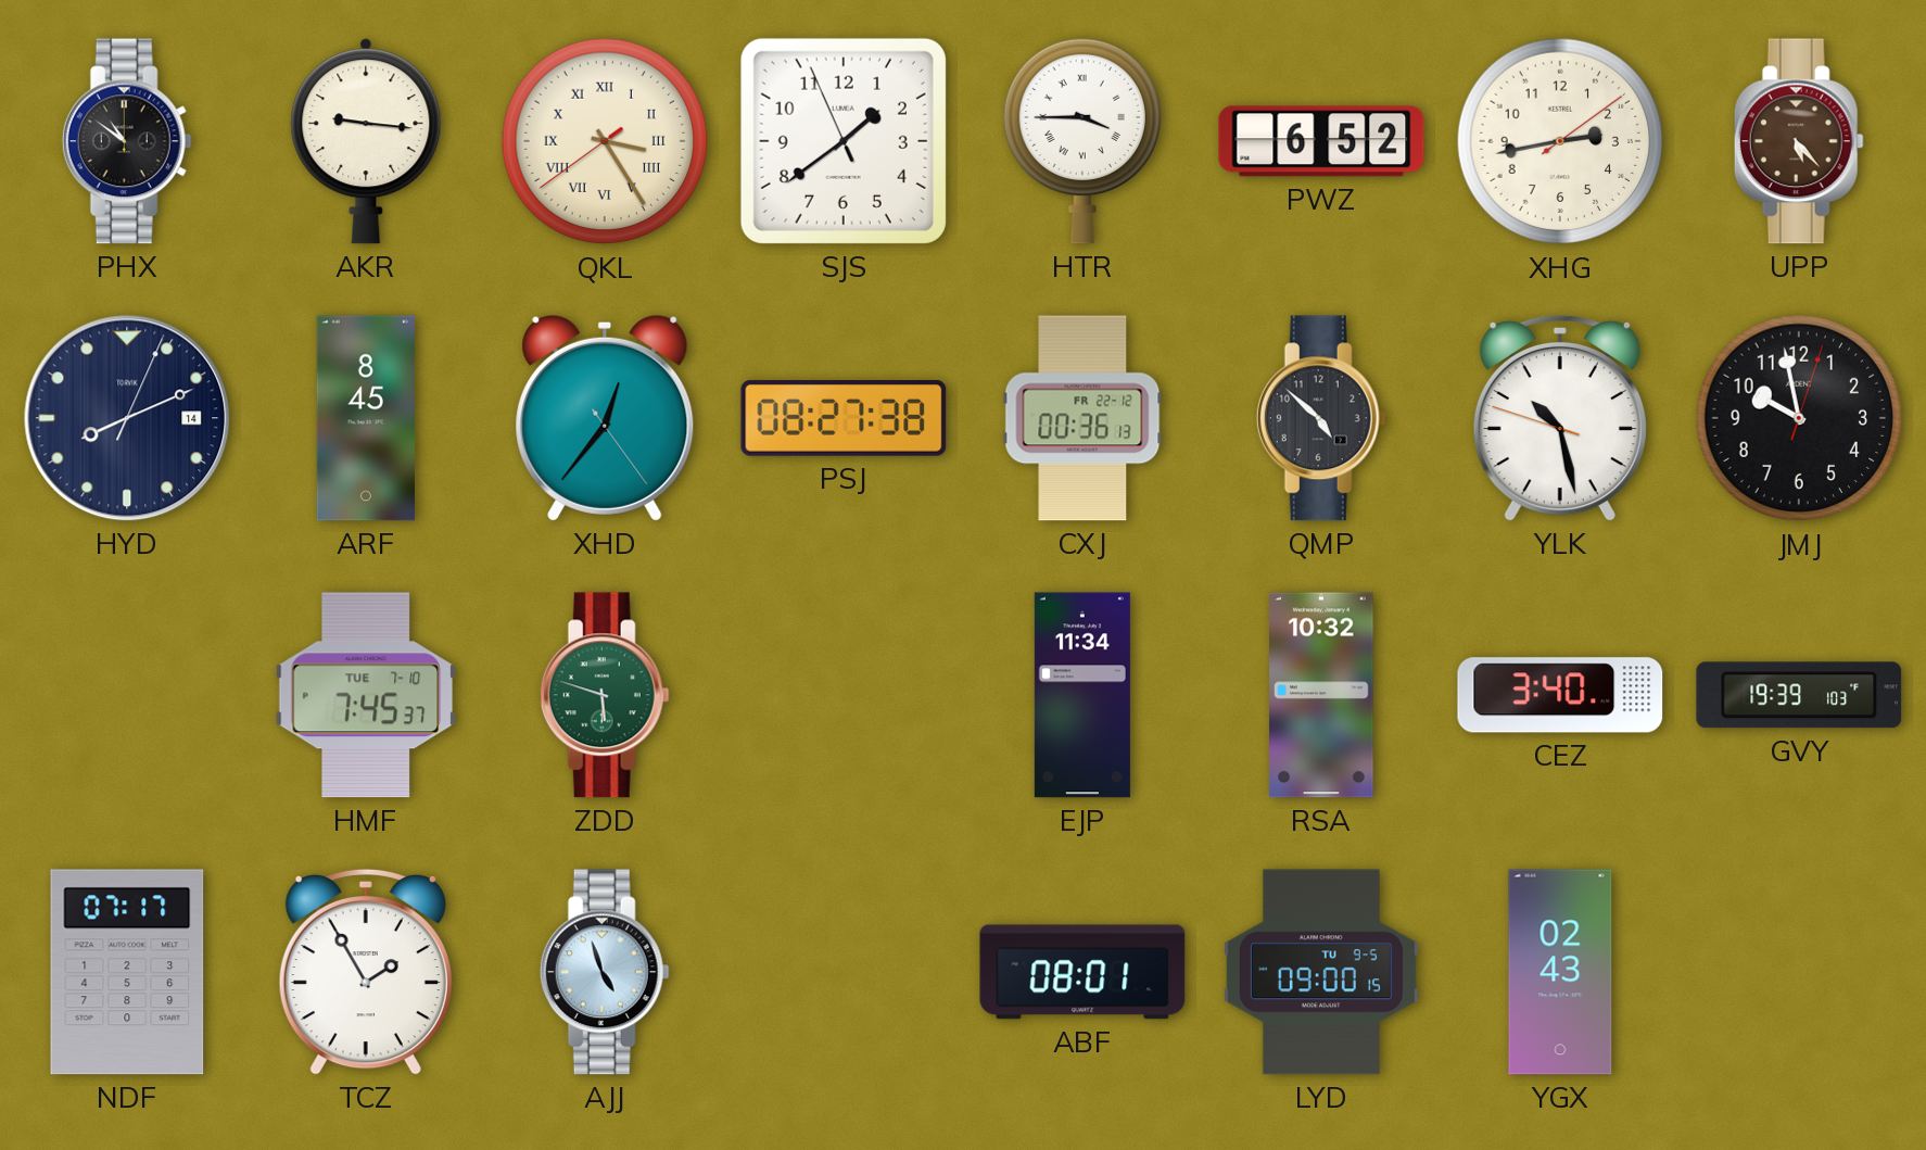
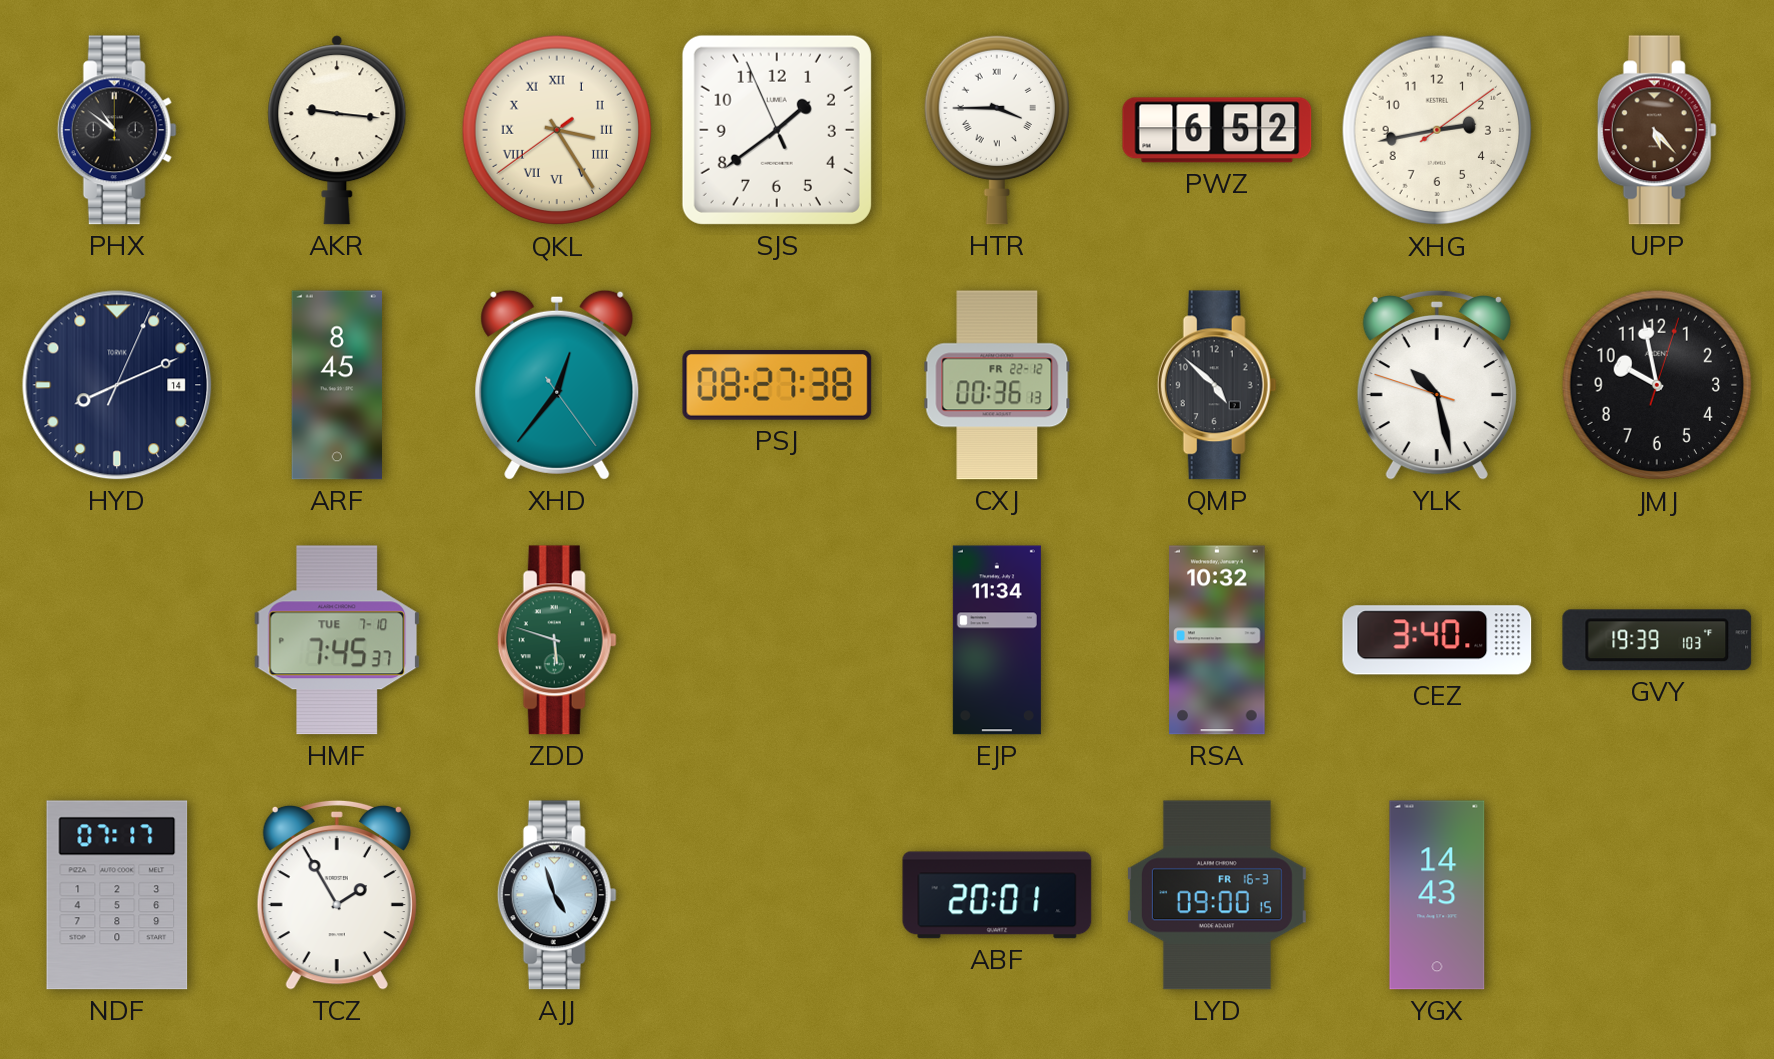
ABF: 08:01 -> 20:01 (997, 895)
LYD date: TU 9-5 -> FR 16-3 (1217, 895)
YGX: 02:43 -> 14:43 (1437, 895)
